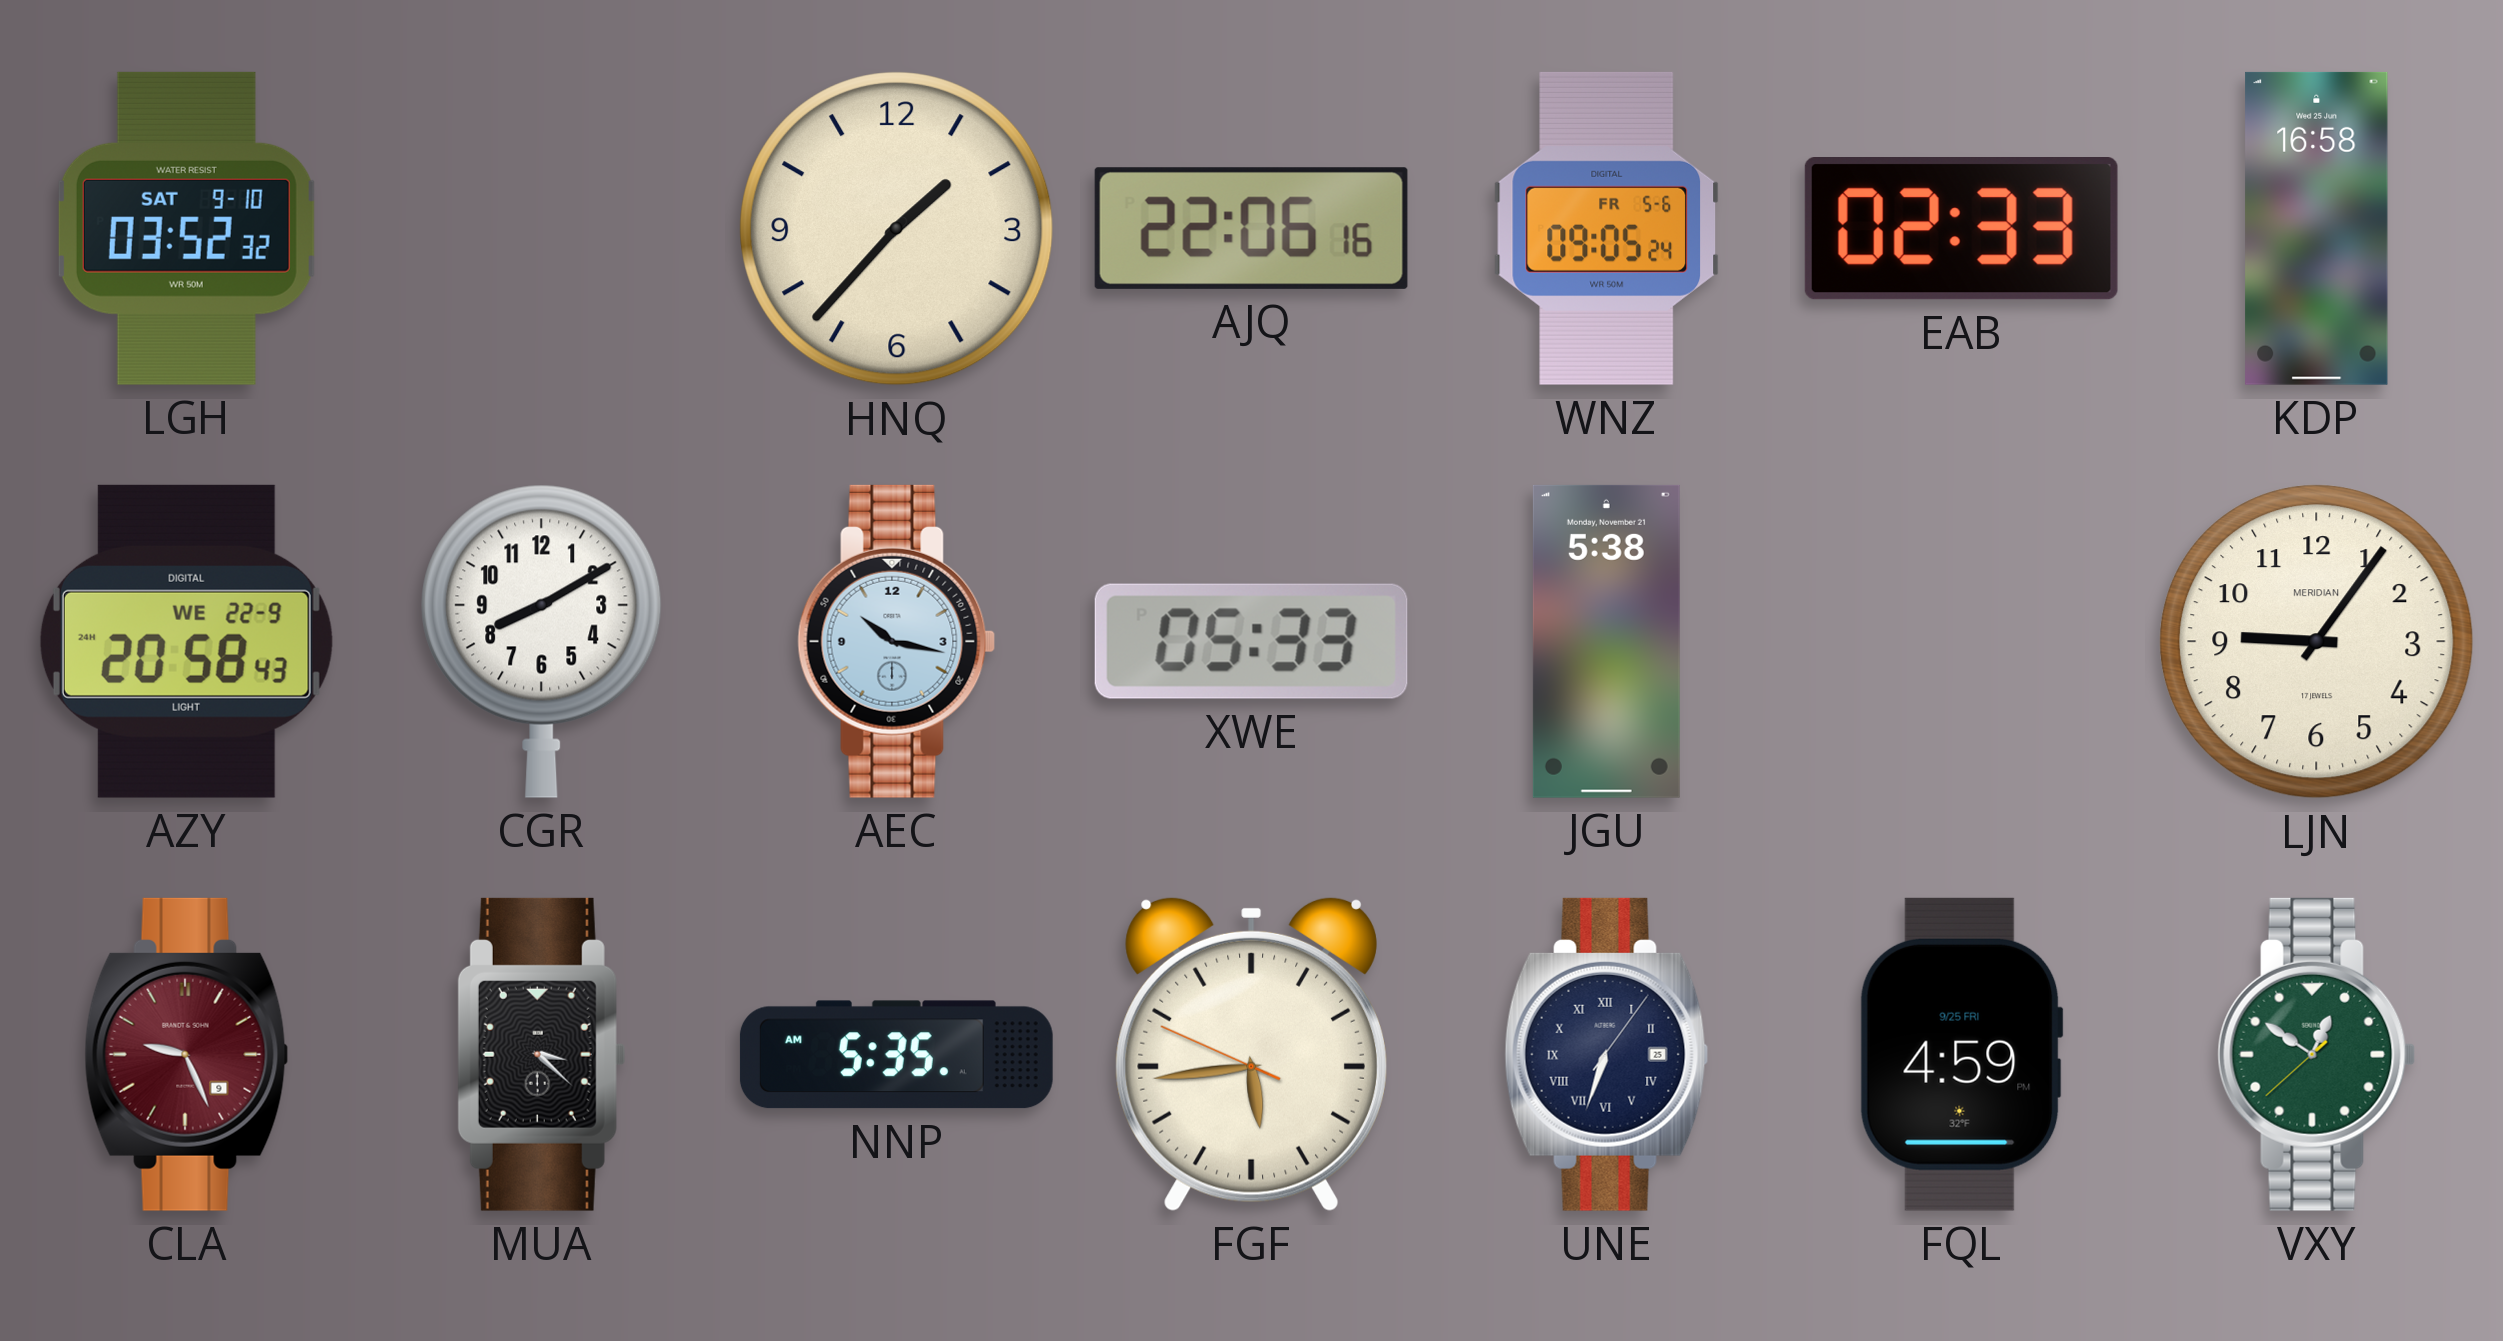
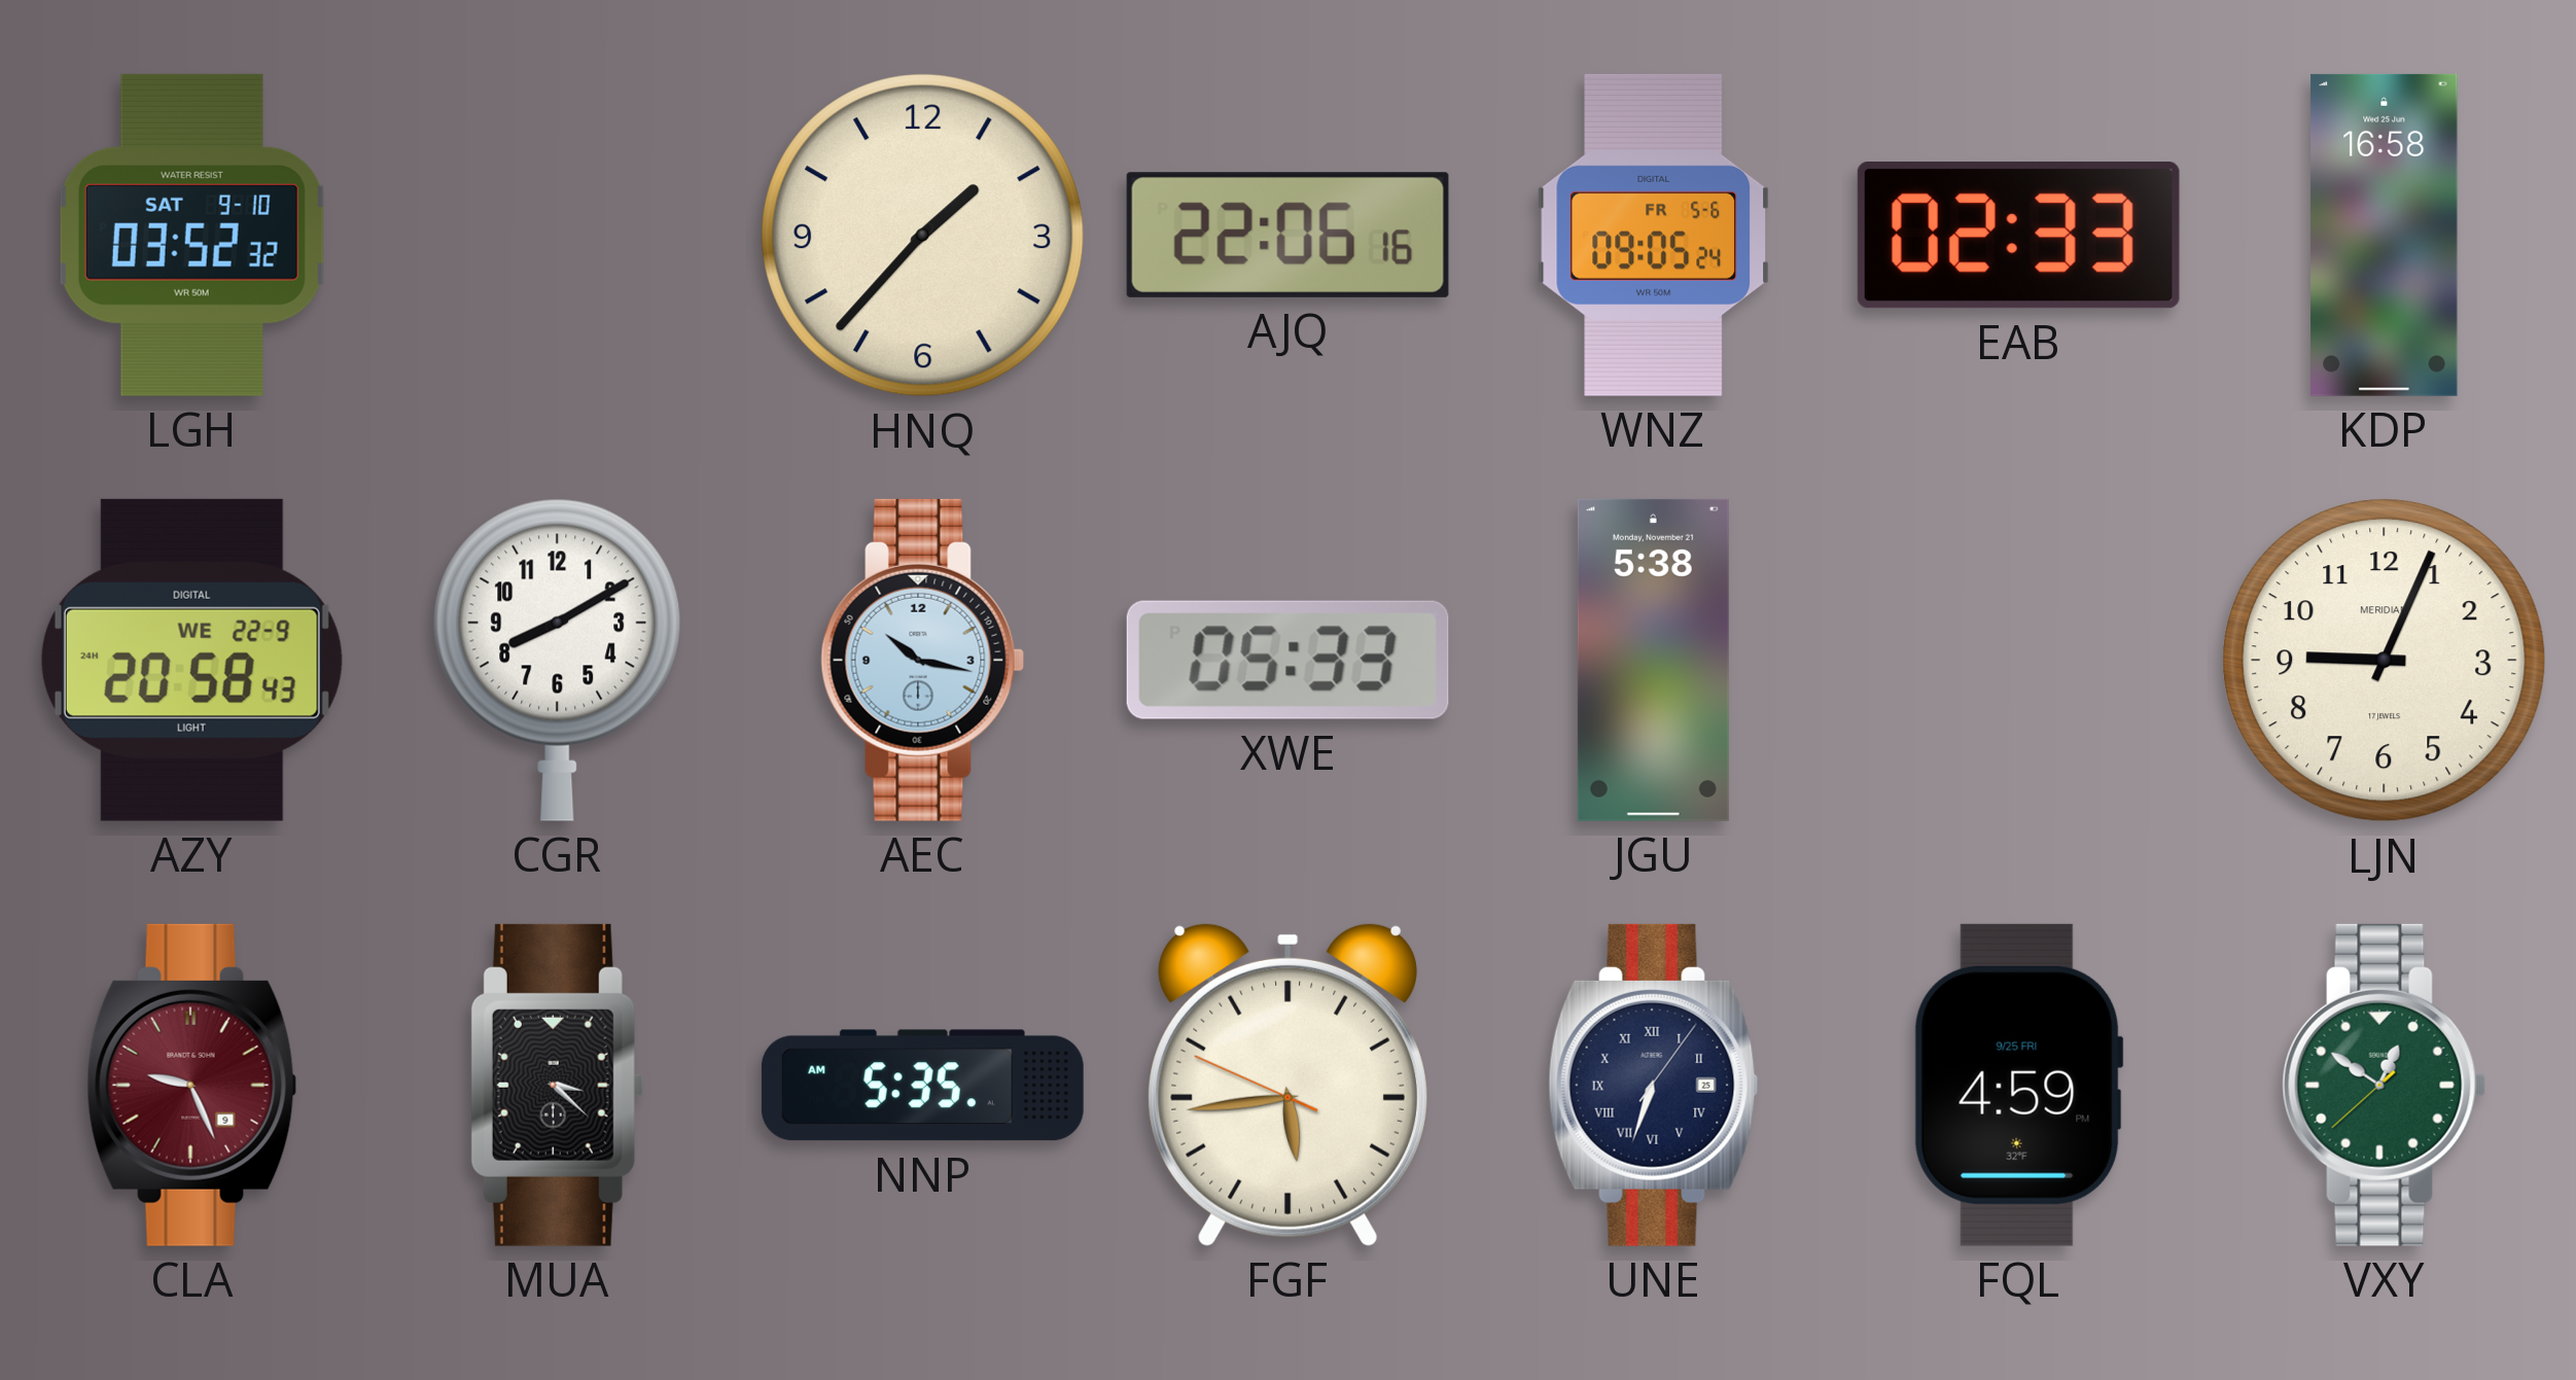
LJN: 9:06 -> 9:04 (2385, 661)
